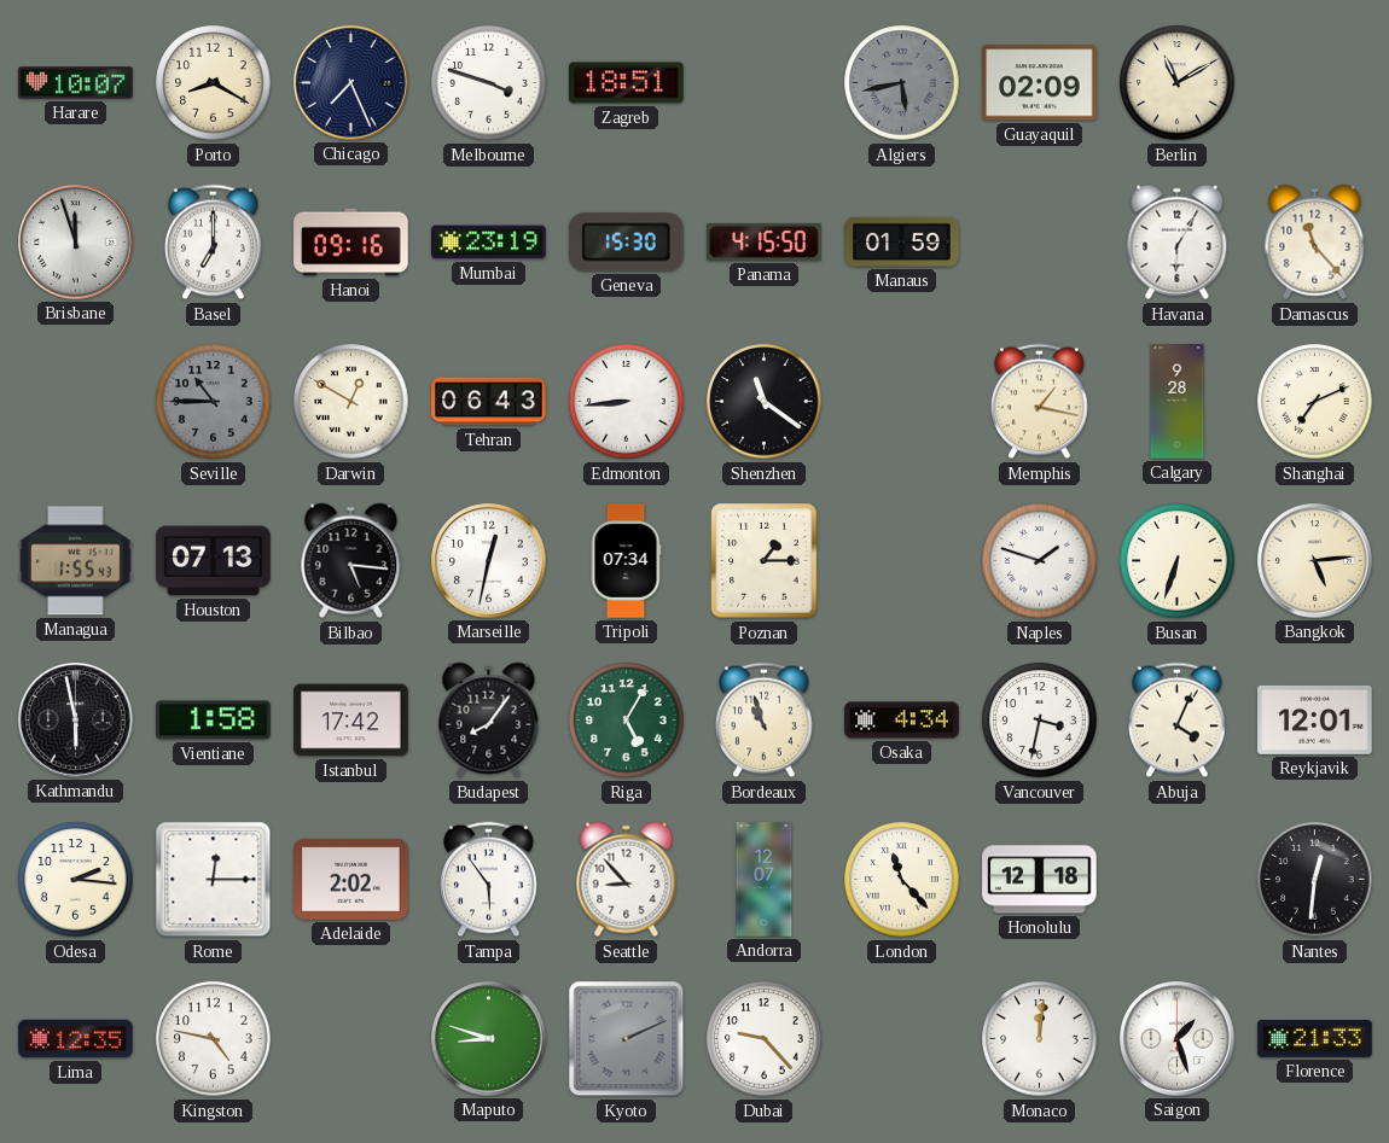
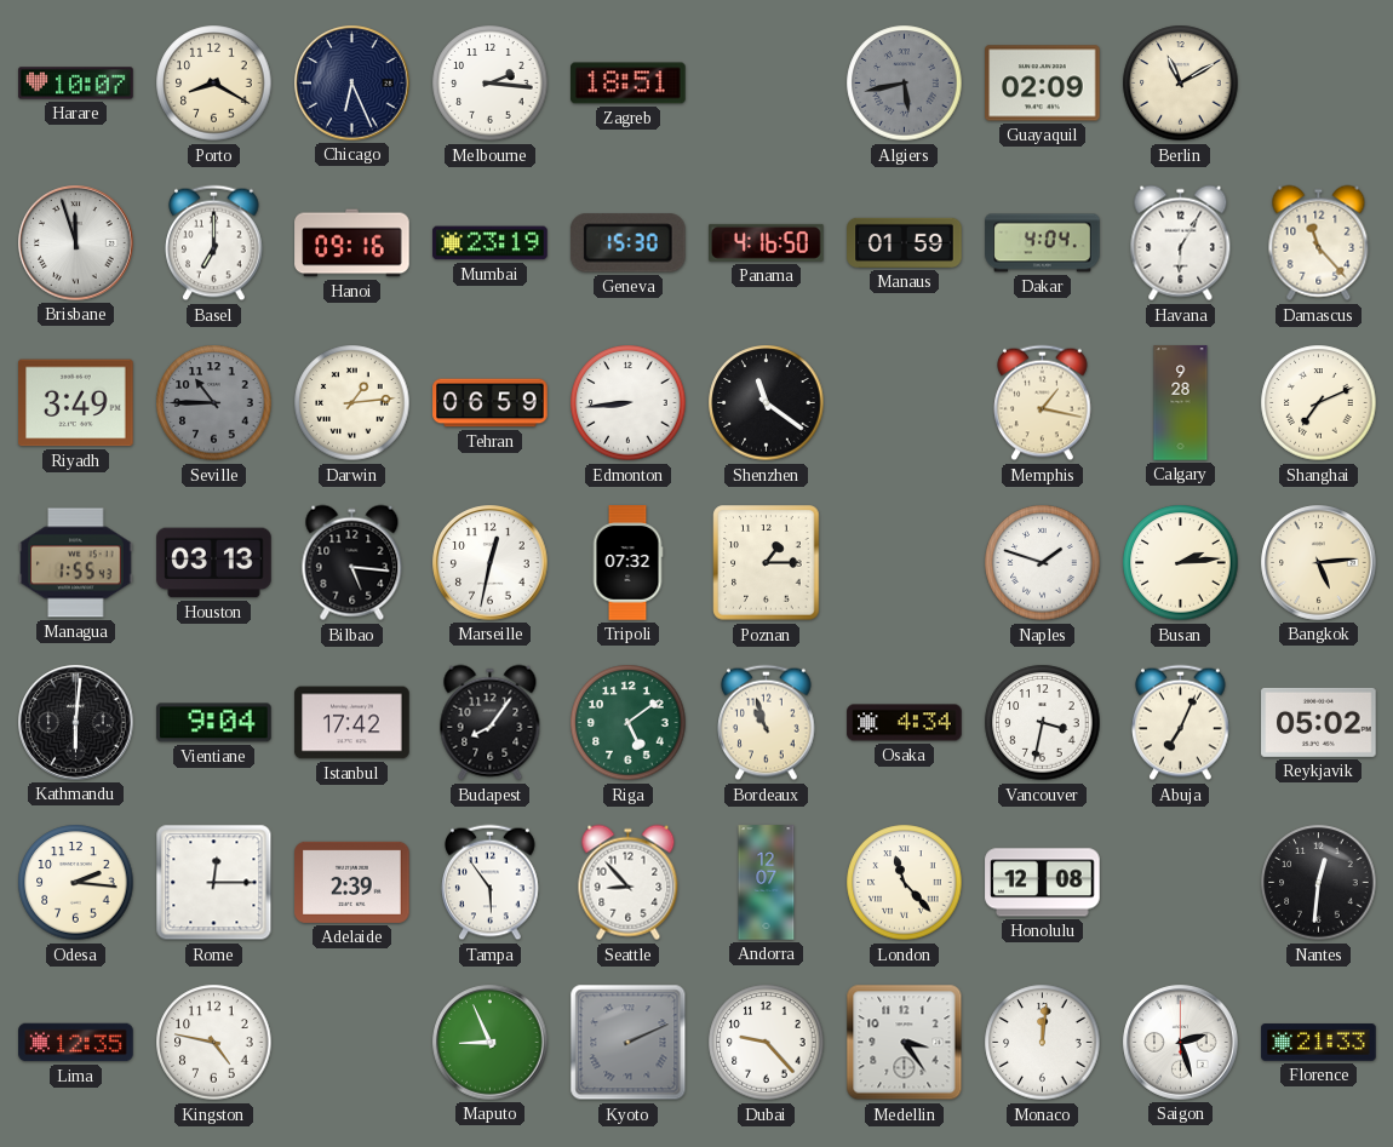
Chicago: 7:26 -> 6:26 (352, 84)
Melbourne: 3:48 -> 2:16 (491, 84)
Panama: 4:15 -> 4:16 (767, 242)
Dakar: none -> 4:04 (1043, 243)
Riyadh: none -> 3:49 (76, 403)
Darwin: 12:50 -> 1:14 (352, 403)
Tehran: 06:43 -> 06:59 (491, 403)
Houston: 07:13 -> 03:13 (214, 563)
Tripoli: 07:34 -> 07:32 (627, 563)
Busan: 6:33 -> 2:14 (1181, 563)
Kathmandu: 5:58 -> 6:01 (76, 723)
Vientiane: 1:58 -> 9:04 (214, 723)
Riga: 5:05 -> 5:09 (629, 723)
Abuja: 4:04 -> 7:04 (1181, 723)
Reykjavik: 12:01 -> 05:02 (1319, 722)
Adelaide: 2:02 -> 2:39 (352, 882)
Honolulu: 12:18 -> 12:08 (1043, 883)
Maputo: 8:48 -> 8:56 (491, 1043)
Medellin: none -> 3:24 (905, 1043)
Saigon: 1:27 -> 2:27 (1181, 1043)
